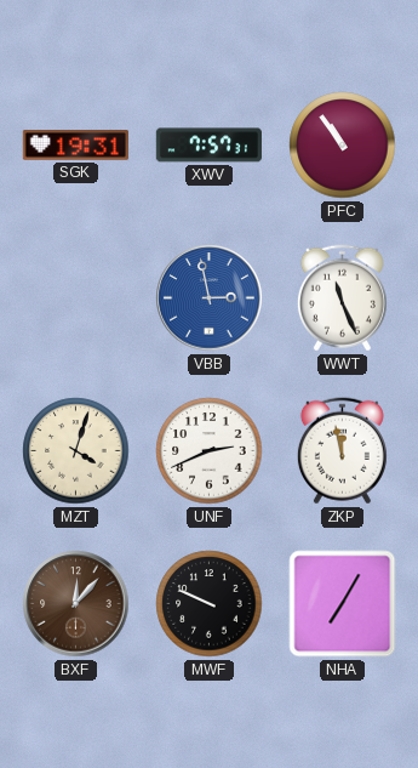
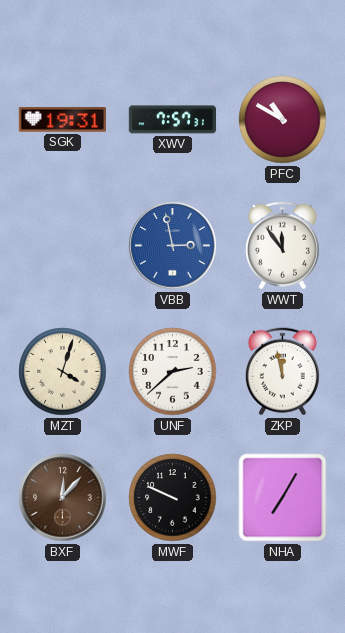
PFC: 10:54 -> 10:50 (283, 120)
WWT: 11:26 -> 11:54 (282, 246)
UNF: 2:41 -> 2:38 (173, 372)
